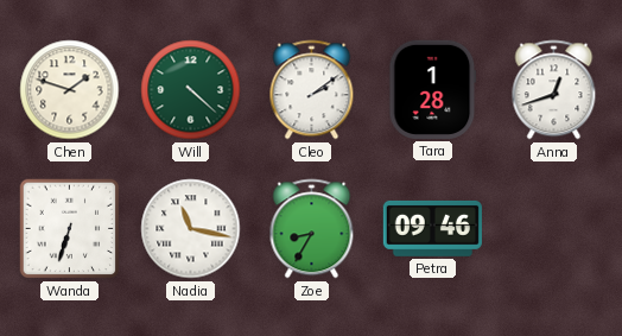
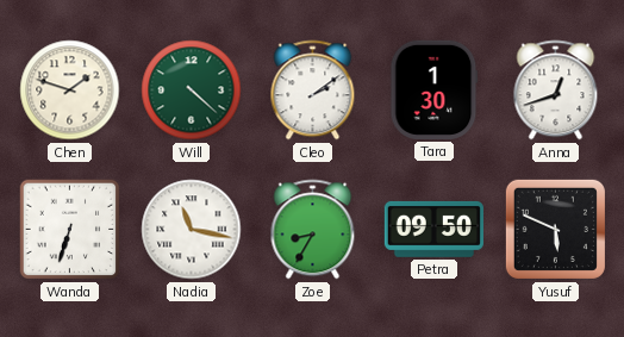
Tara: 1:28 -> 1:30 (435, 89)
Petra: 09:46 -> 09:50 (433, 229)
Yusuf: none -> 5:49 (555, 229)
